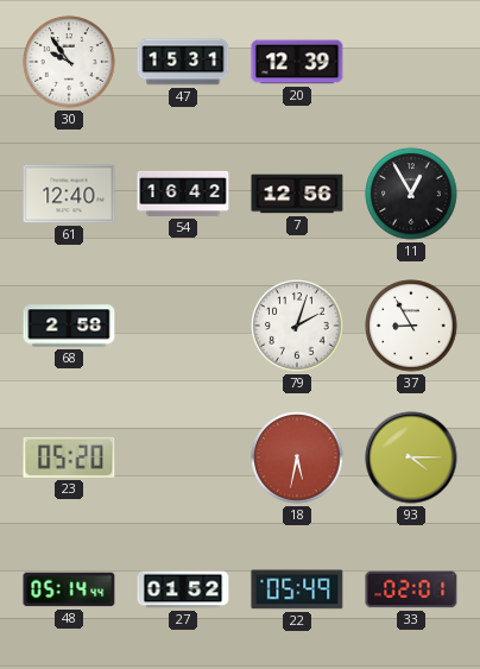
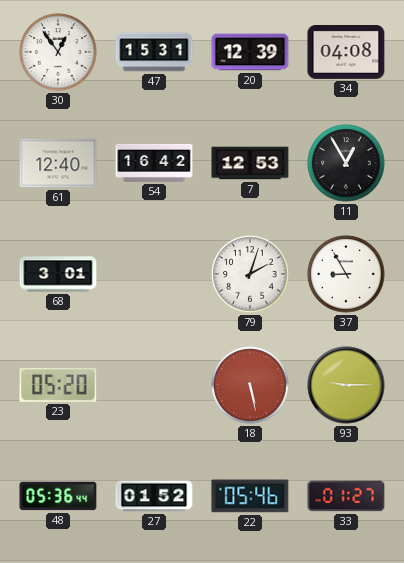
30: 9:54 -> 12:54 (58, 52)
34: none -> 04:08 (346, 53)
7: 12:56 -> 12:53 (250, 163)
68: 2:58 -> 3:01 (58, 274)
18: 5:32 -> 5:28 (250, 385)
93: 4:15 -> 9:15 (346, 385)
48: 05:14 -> 05:36 (58, 496)
22: 05:49 -> 05:46 (250, 496)
33: 02:01 -> 01:27 (346, 496)
